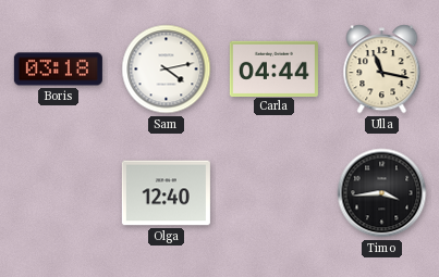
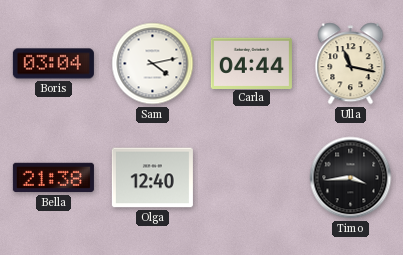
Boris: 03:18 -> 03:04 (53, 64)
Bella: none -> 21:38 (53, 178)
